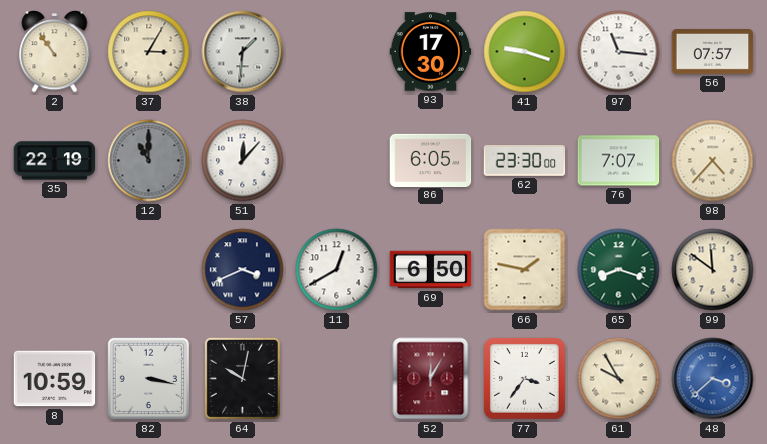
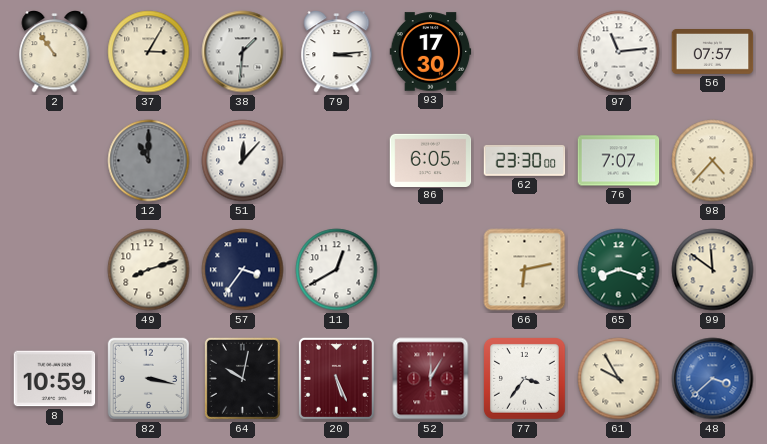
79: none -> 3:14 (337, 52)
41: 9:18 -> none (525, 52)
97: 11:16 -> 11:14 (619, 52)
35: 22:19 -> none (55, 161)
49: none -> 8:12 (149, 270)
57: 3:41 -> 3:36 (243, 270)
69: 6:50 -> none (431, 270)
66: 1:47 -> 6:13 (525, 270)
20: none -> 5:26 (336, 378)
